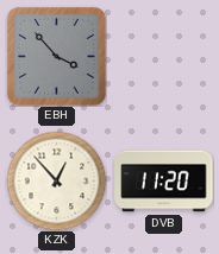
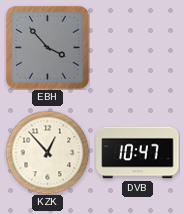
DVB: 11:20 -> 10:47 (138, 153)
